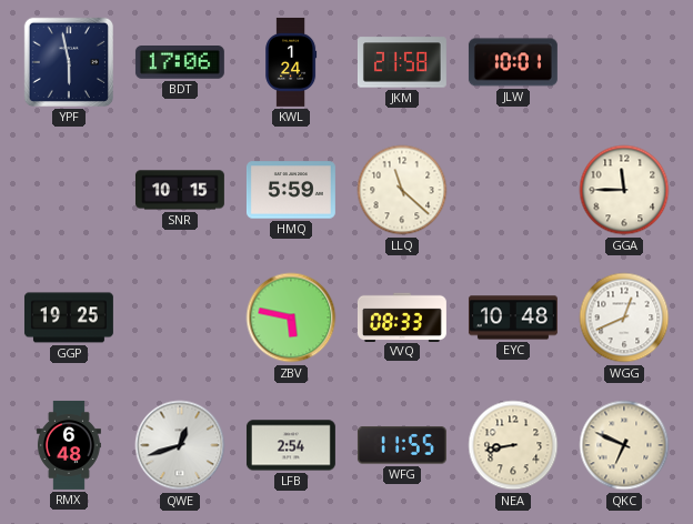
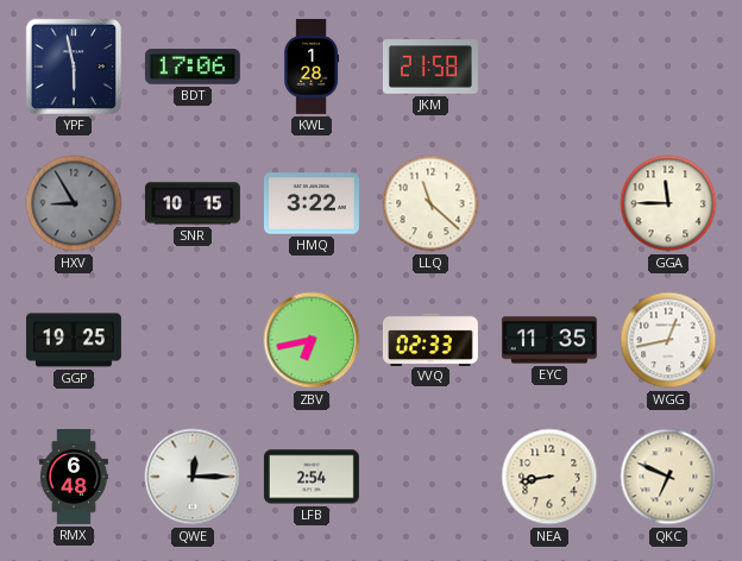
KWL: 1:24 -> 1:28 (312, 67)
JLW: 10:01 -> none (513, 62)
HXV: none -> 8:55 (74, 203)
HMQ: 5:59 -> 3:22 (312, 203)
ZBV: 5:47 -> 6:43 (312, 340)
VVQ: 08:33 -> 02:33 (430, 339)
EYC: 10:48 -> 11:35 (549, 340)
WGG: 12:41 -> 12:43 (668, 340)
QWE: 12:42 -> 12:15 (193, 477)
WFG: 11:55 -> none (402, 445)
